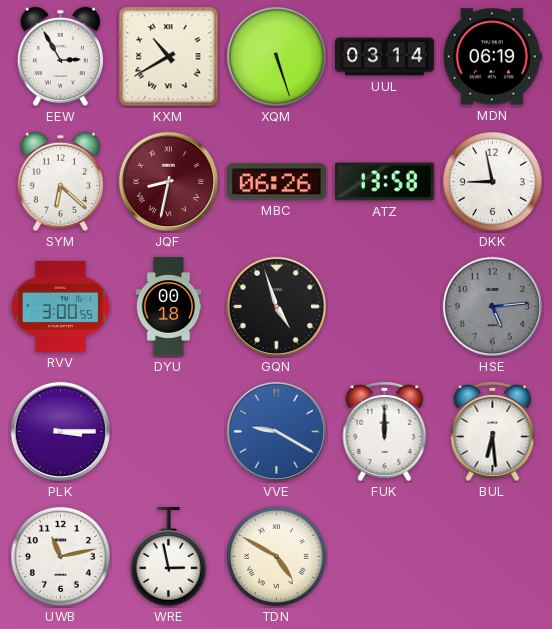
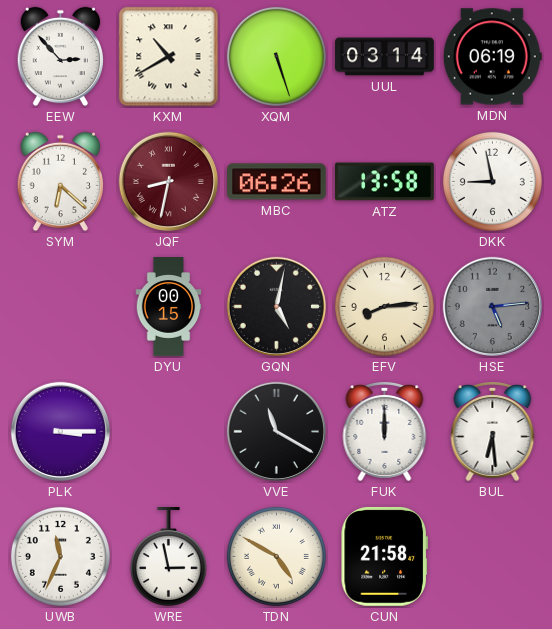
EEW: 2:55 -> 2:53 (60, 57)
RVV: 3:00 -> none (60, 306)
DYU: 00:18 -> 00:15 (169, 307)
GQN: 4:57 -> 5:02 (276, 306)
EFV: none -> 8:14 (384, 306)
VVE: 9:20 -> 11:20 (276, 431)
VVE dial: blue -> black (276, 431)
UWB: 11:13 -> 11:34 (60, 556)
CUN: none -> 21:58 (384, 556)
